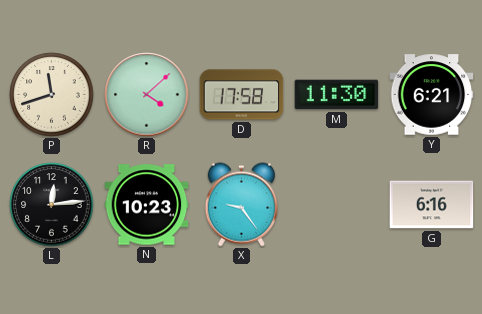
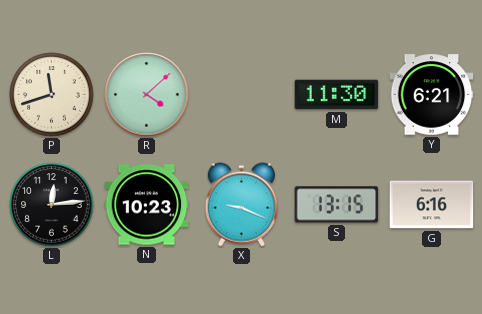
D: 17:58 -> none (242, 95)
X: 9:24 -> 9:19 (241, 205)
S: none -> 13:15 (337, 205)
